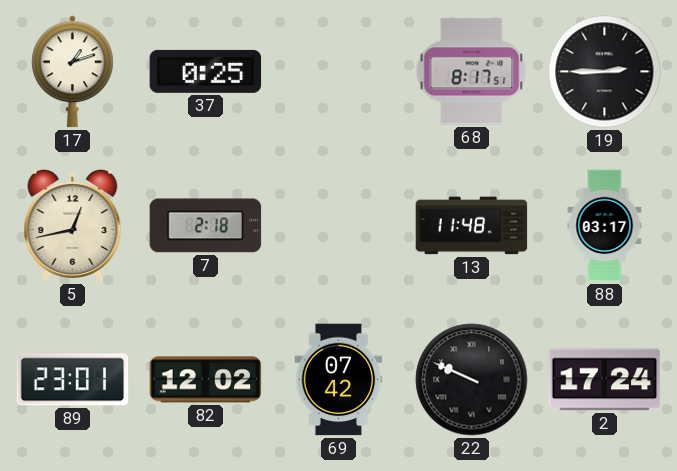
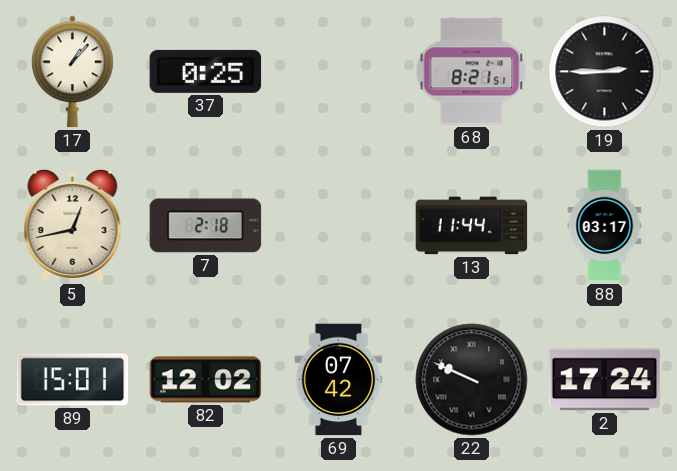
17: 1:12 -> 1:07 (72, 72)
68: 8:17 -> 8:21 (472, 72)
13: 11:48 -> 11:44 (472, 226)
89: 23:01 -> 15:01 (73, 380)
